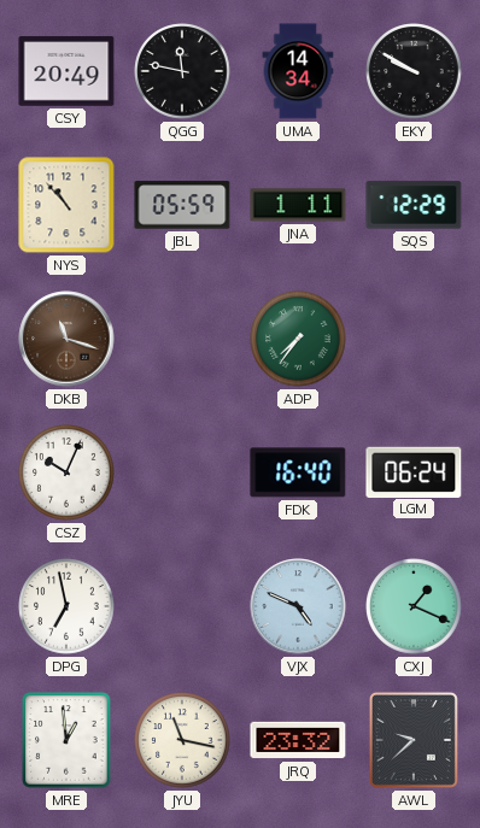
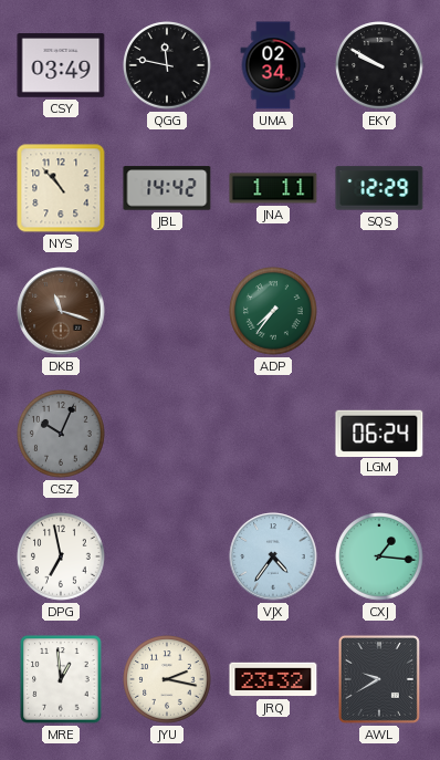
CSY: 20:49 -> 03:49 (61, 65)
UMA: 14:34 -> 02:34 (273, 65)
JBL: 05:59 -> 14:42 (167, 188)
CSZ dial: white -> grey (61, 434)
FDK: 16:40 -> none (298, 472)
VJX: 4:49 -> 4:36 (273, 556)
CXJ: 1:19 -> 1:16 (379, 556)
JYU: 11:17 -> 2:17 (167, 679)
AWL: 9:38 -> 9:40 (379, 679)
